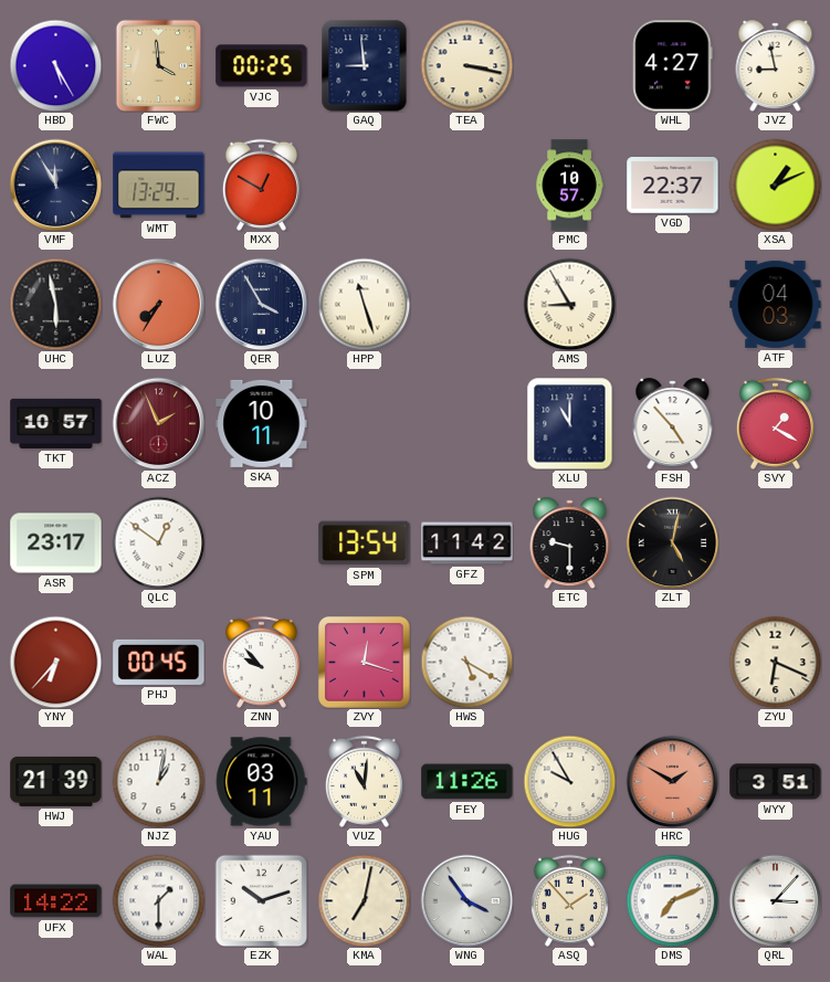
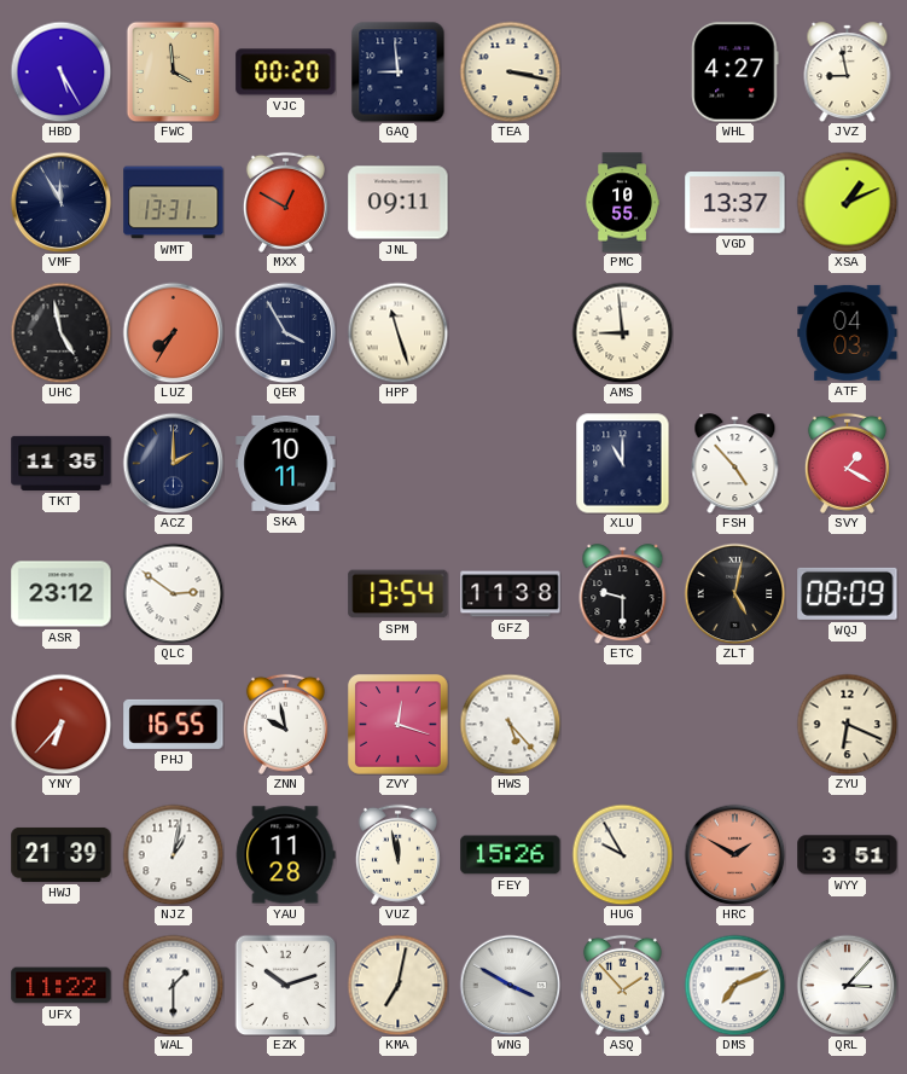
VJC: 00:25 -> 00:20 (286, 72)
WMT: 13:29 -> 13:31 (174, 203)
JNL: none -> 09:11 (399, 203)
PMC: 10:57 -> 10:55 (622, 203)
VGD: 22:37 -> 13:37 (736, 203)
UHC: 5:58 -> 4:58 (60, 332)
AMS: 8:55 -> 8:59 (622, 332)
TKT: 10:57 -> 11:35 (62, 463)
ACZ: 1:56 -> 2:00 (173, 463)
ACZ dial: burgundy -> navy (173, 463)
ASR: 23:17 -> 23:12 (62, 594)
QLC: 12:51 -> 2:51 (173, 593)
GFZ: 11:42 -> 11:38 (511, 594)
WQJ: none -> 08:09 (848, 593)
PHJ: 00:45 -> 16:55 (174, 724)
ZNN: 9:53 -> 9:58 (285, 724)
HWS: 5:20 -> 5:23 (510, 724)
YAU: 03:11 -> 11:28 (285, 855)
VUZ: 11:01 -> 11:58 (397, 854)
FEY: 11:26 -> 15:26 (511, 855)
UFX: 14:22 -> 11:22 (62, 986)
WNG: 3:54 -> 3:50 (510, 985)
